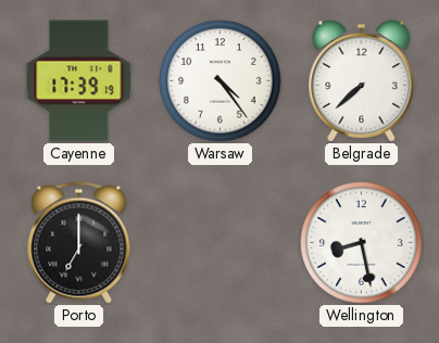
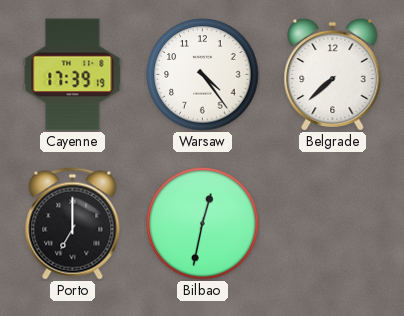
Bilbao: none -> 12:32 (203, 224)
Wellington: 8:28 -> none (362, 243)
